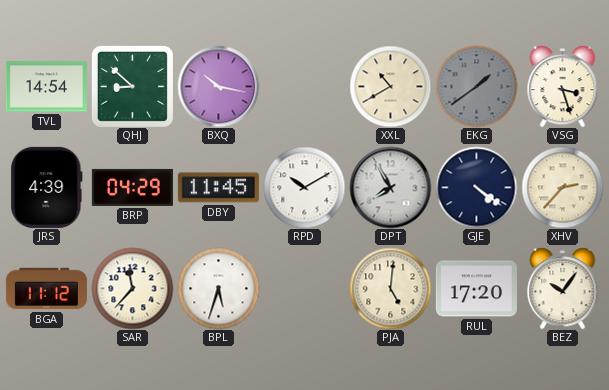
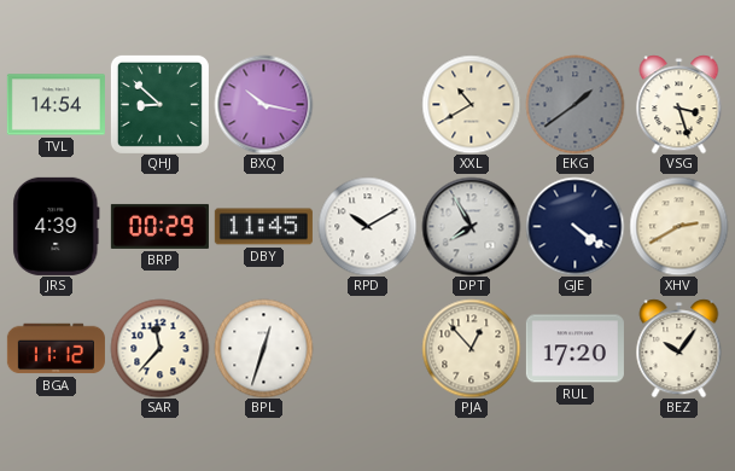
BRP: 04:29 -> 00:29 (159, 226)
XHV: 2:37 -> 2:40 (678, 226)
BPL: 5:33 -> 12:33 (263, 348)
PJA: 5:01 -> 12:53 (471, 348)
